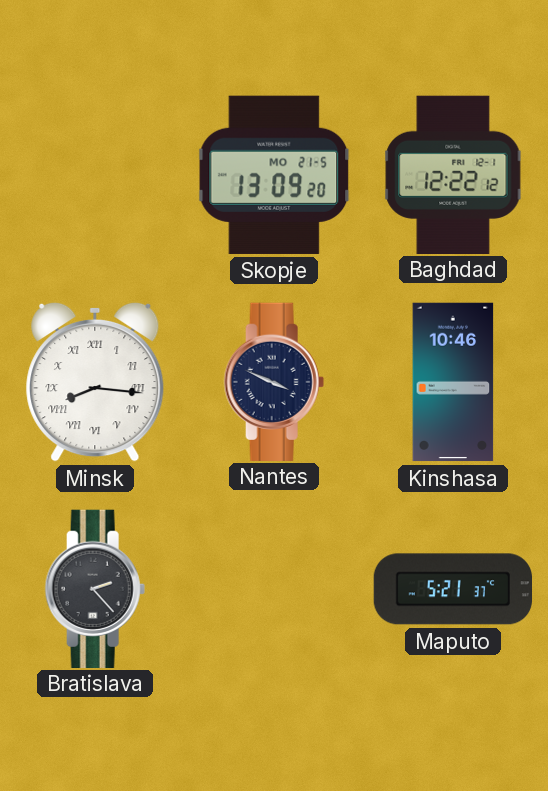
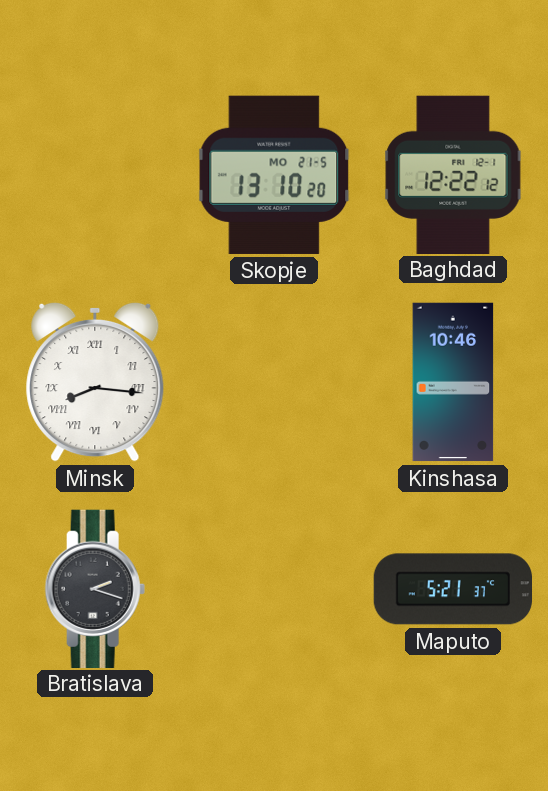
Skopje: 13:09 -> 13:10 (274, 175)
Nantes: 3:49 -> none (274, 381)
Bratislava: 2:23 -> 2:18 (95, 588)
